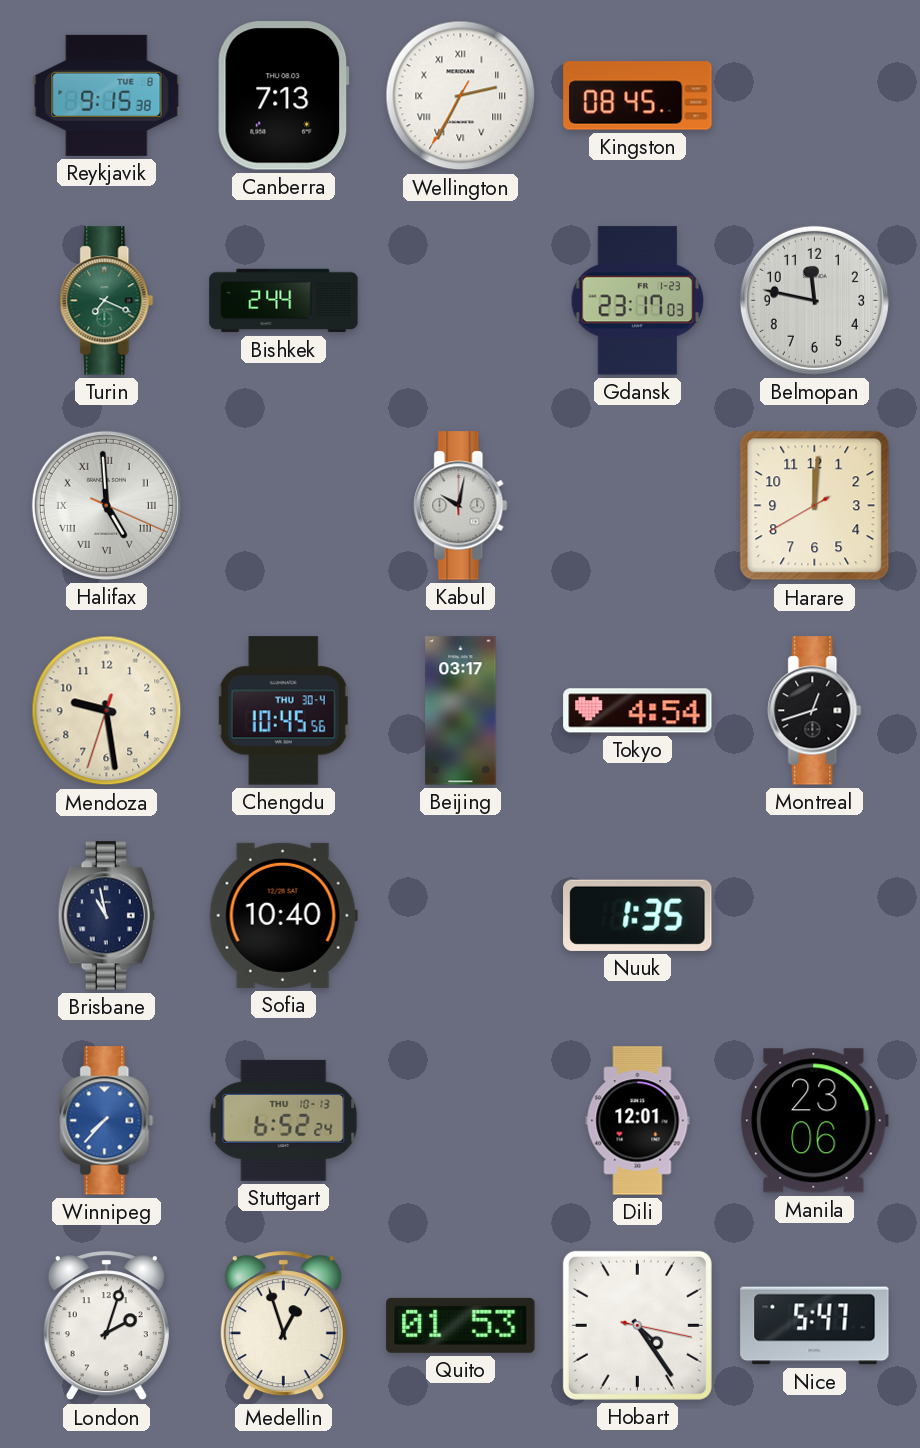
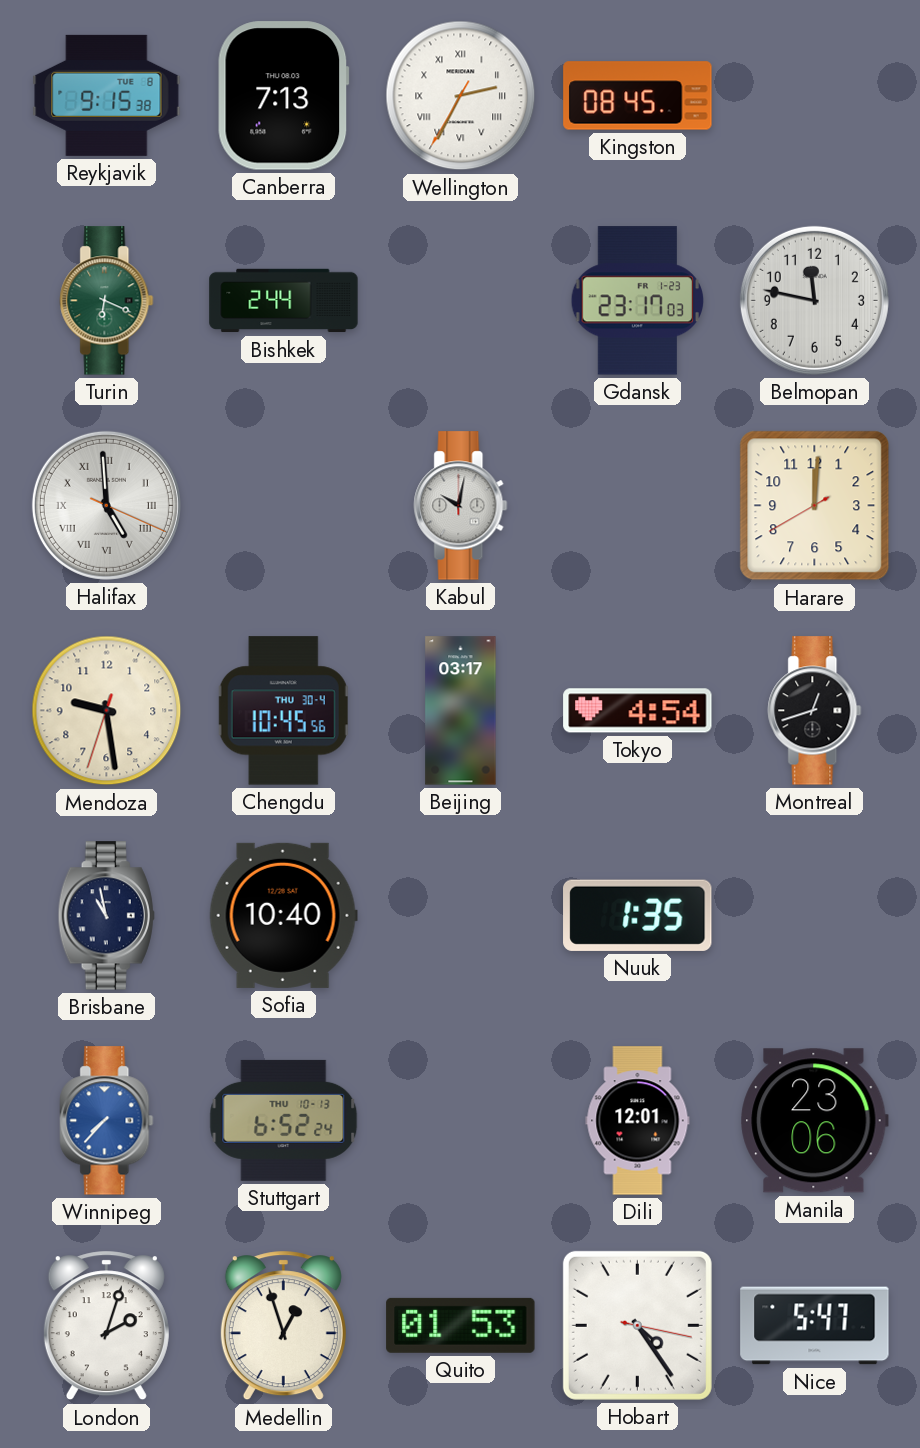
Turin: 7:19 -> 6:19 (107, 301)
